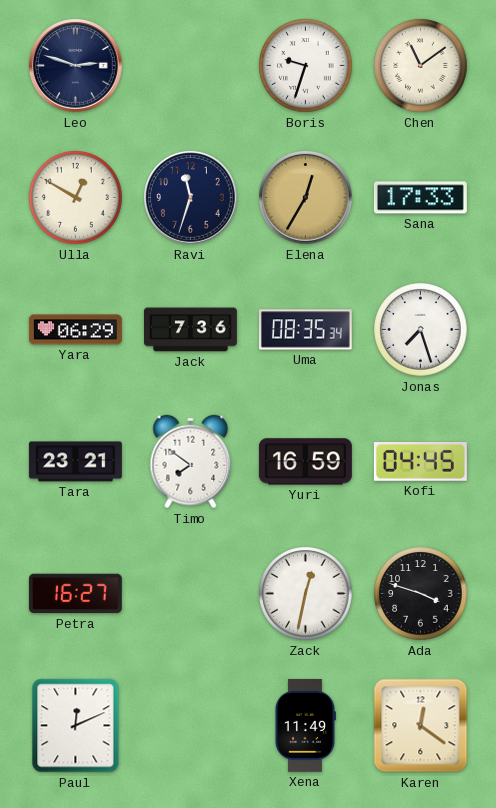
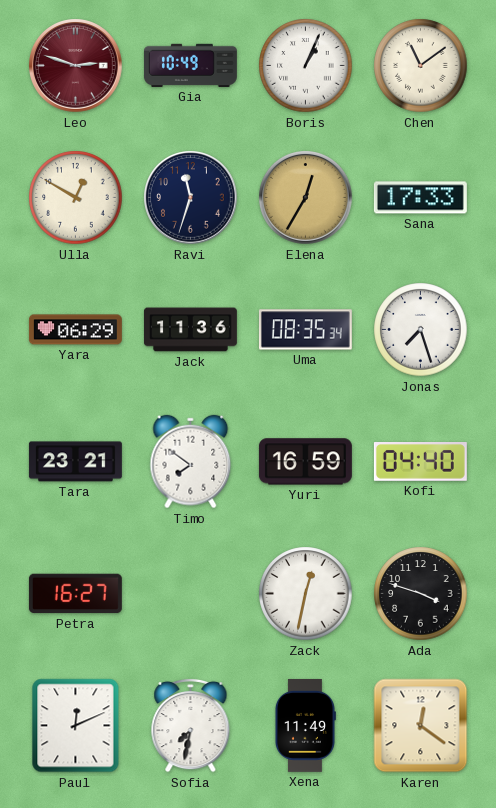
Leo dial: navy -> burgundy (76, 66)
Gia: none -> 10:49 (190, 65)
Boris: 9:33 -> 1:04 (306, 66)
Jack: 7:36 -> 11:36 (190, 330)
Kofi: 04:45 -> 04:40 (420, 462)
Sofia: none -> 7:32 (191, 725)
